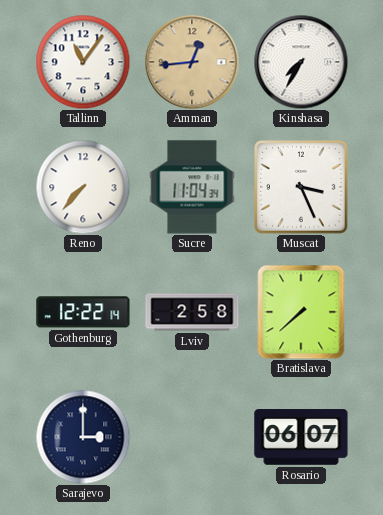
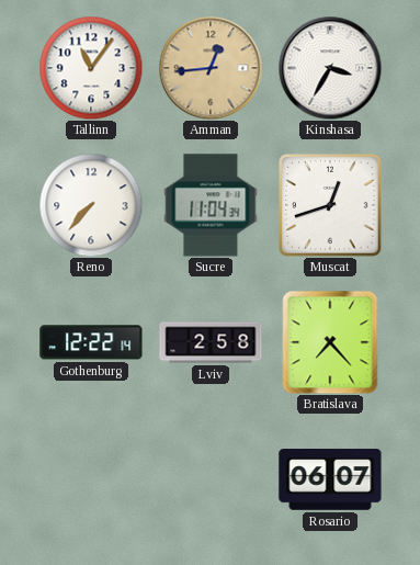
Kinshasa: 7:35 -> 3:35 (330, 68)
Muscat: 3:26 -> 12:42 (331, 206)
Bratislava: 7:38 -> 7:23 (330, 342)
Sarajevo: 3:00 -> none (83, 437)
